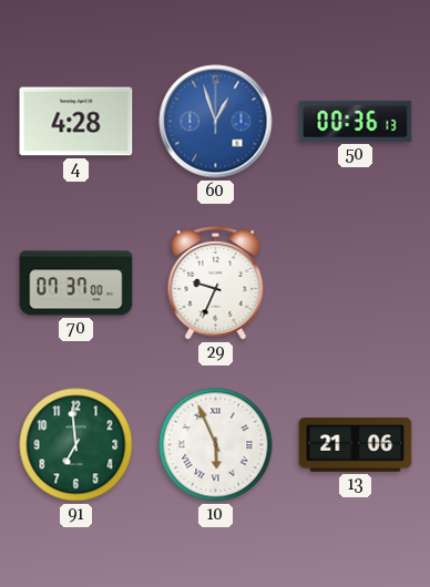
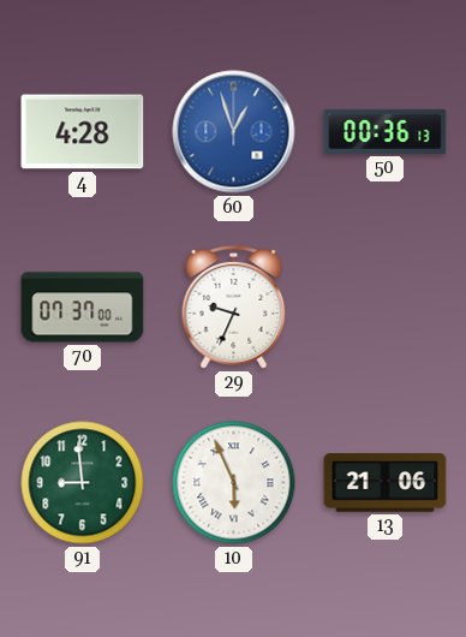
91: 6:59 -> 8:59 (83, 483)
